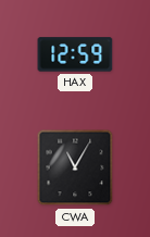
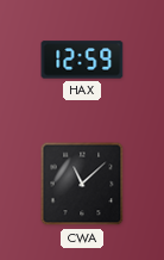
CWA: 11:05 -> 11:08 (82, 184)
